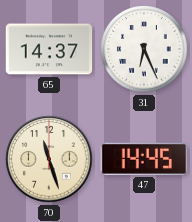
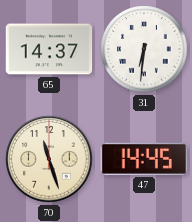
31: 6:26 -> 6:31 (144, 49)
